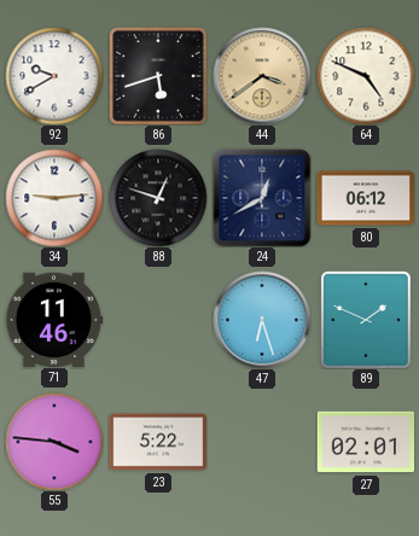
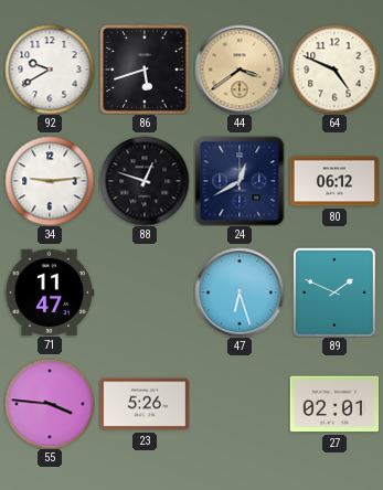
71: 11:46 -> 11:47 (50, 291)
23: 5:22 -> 5:26 (145, 404)
